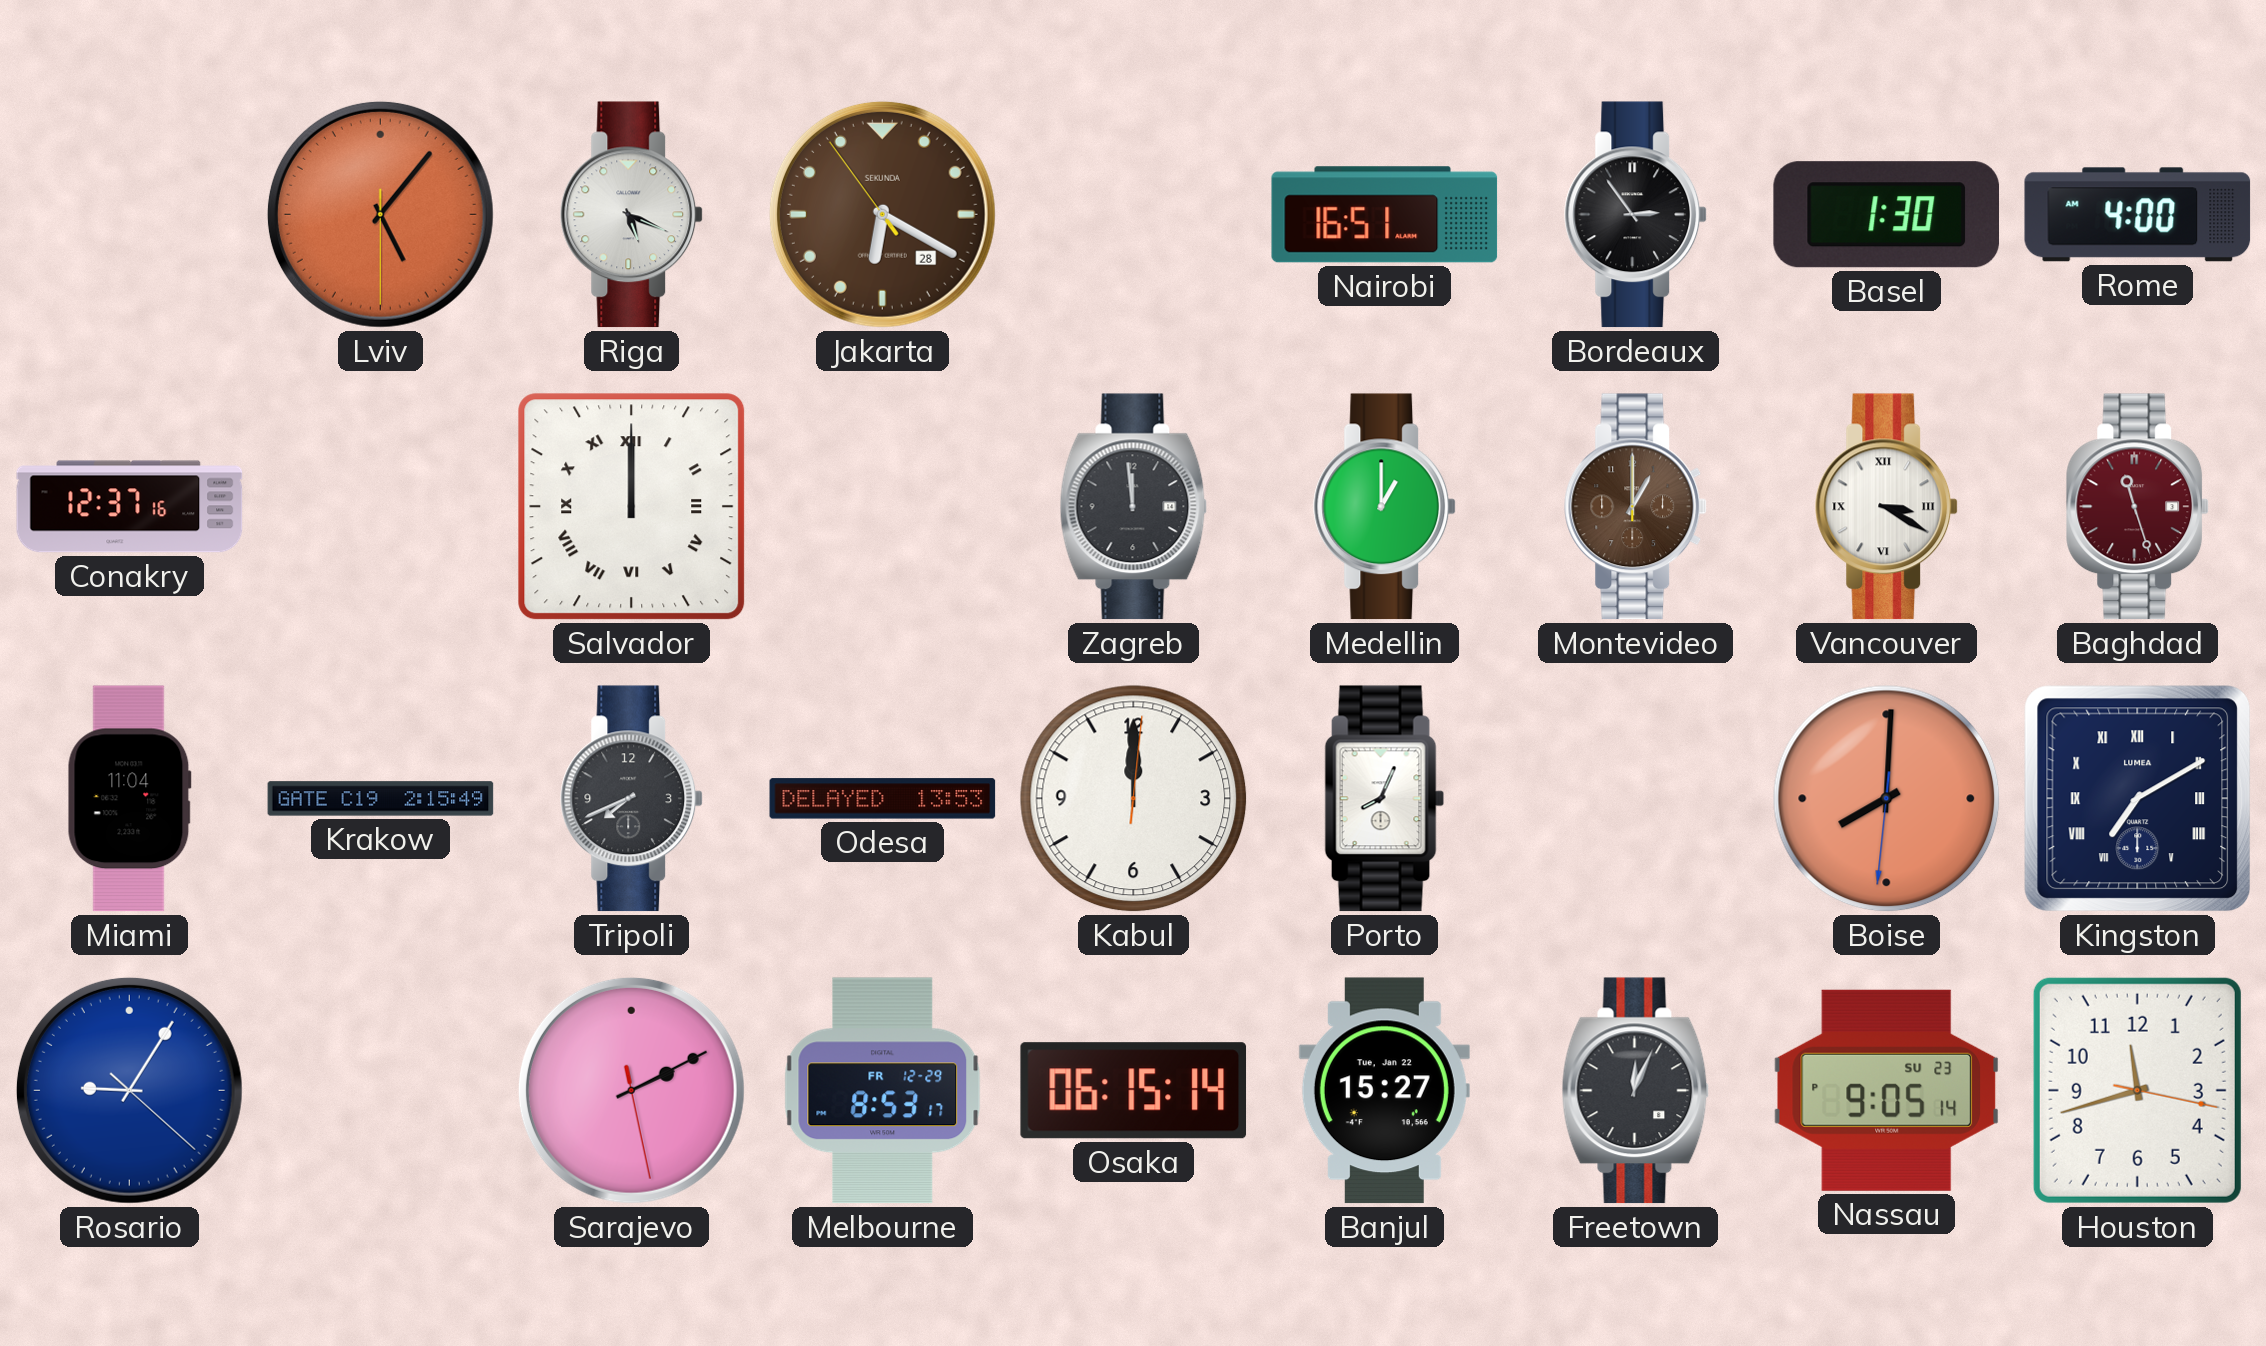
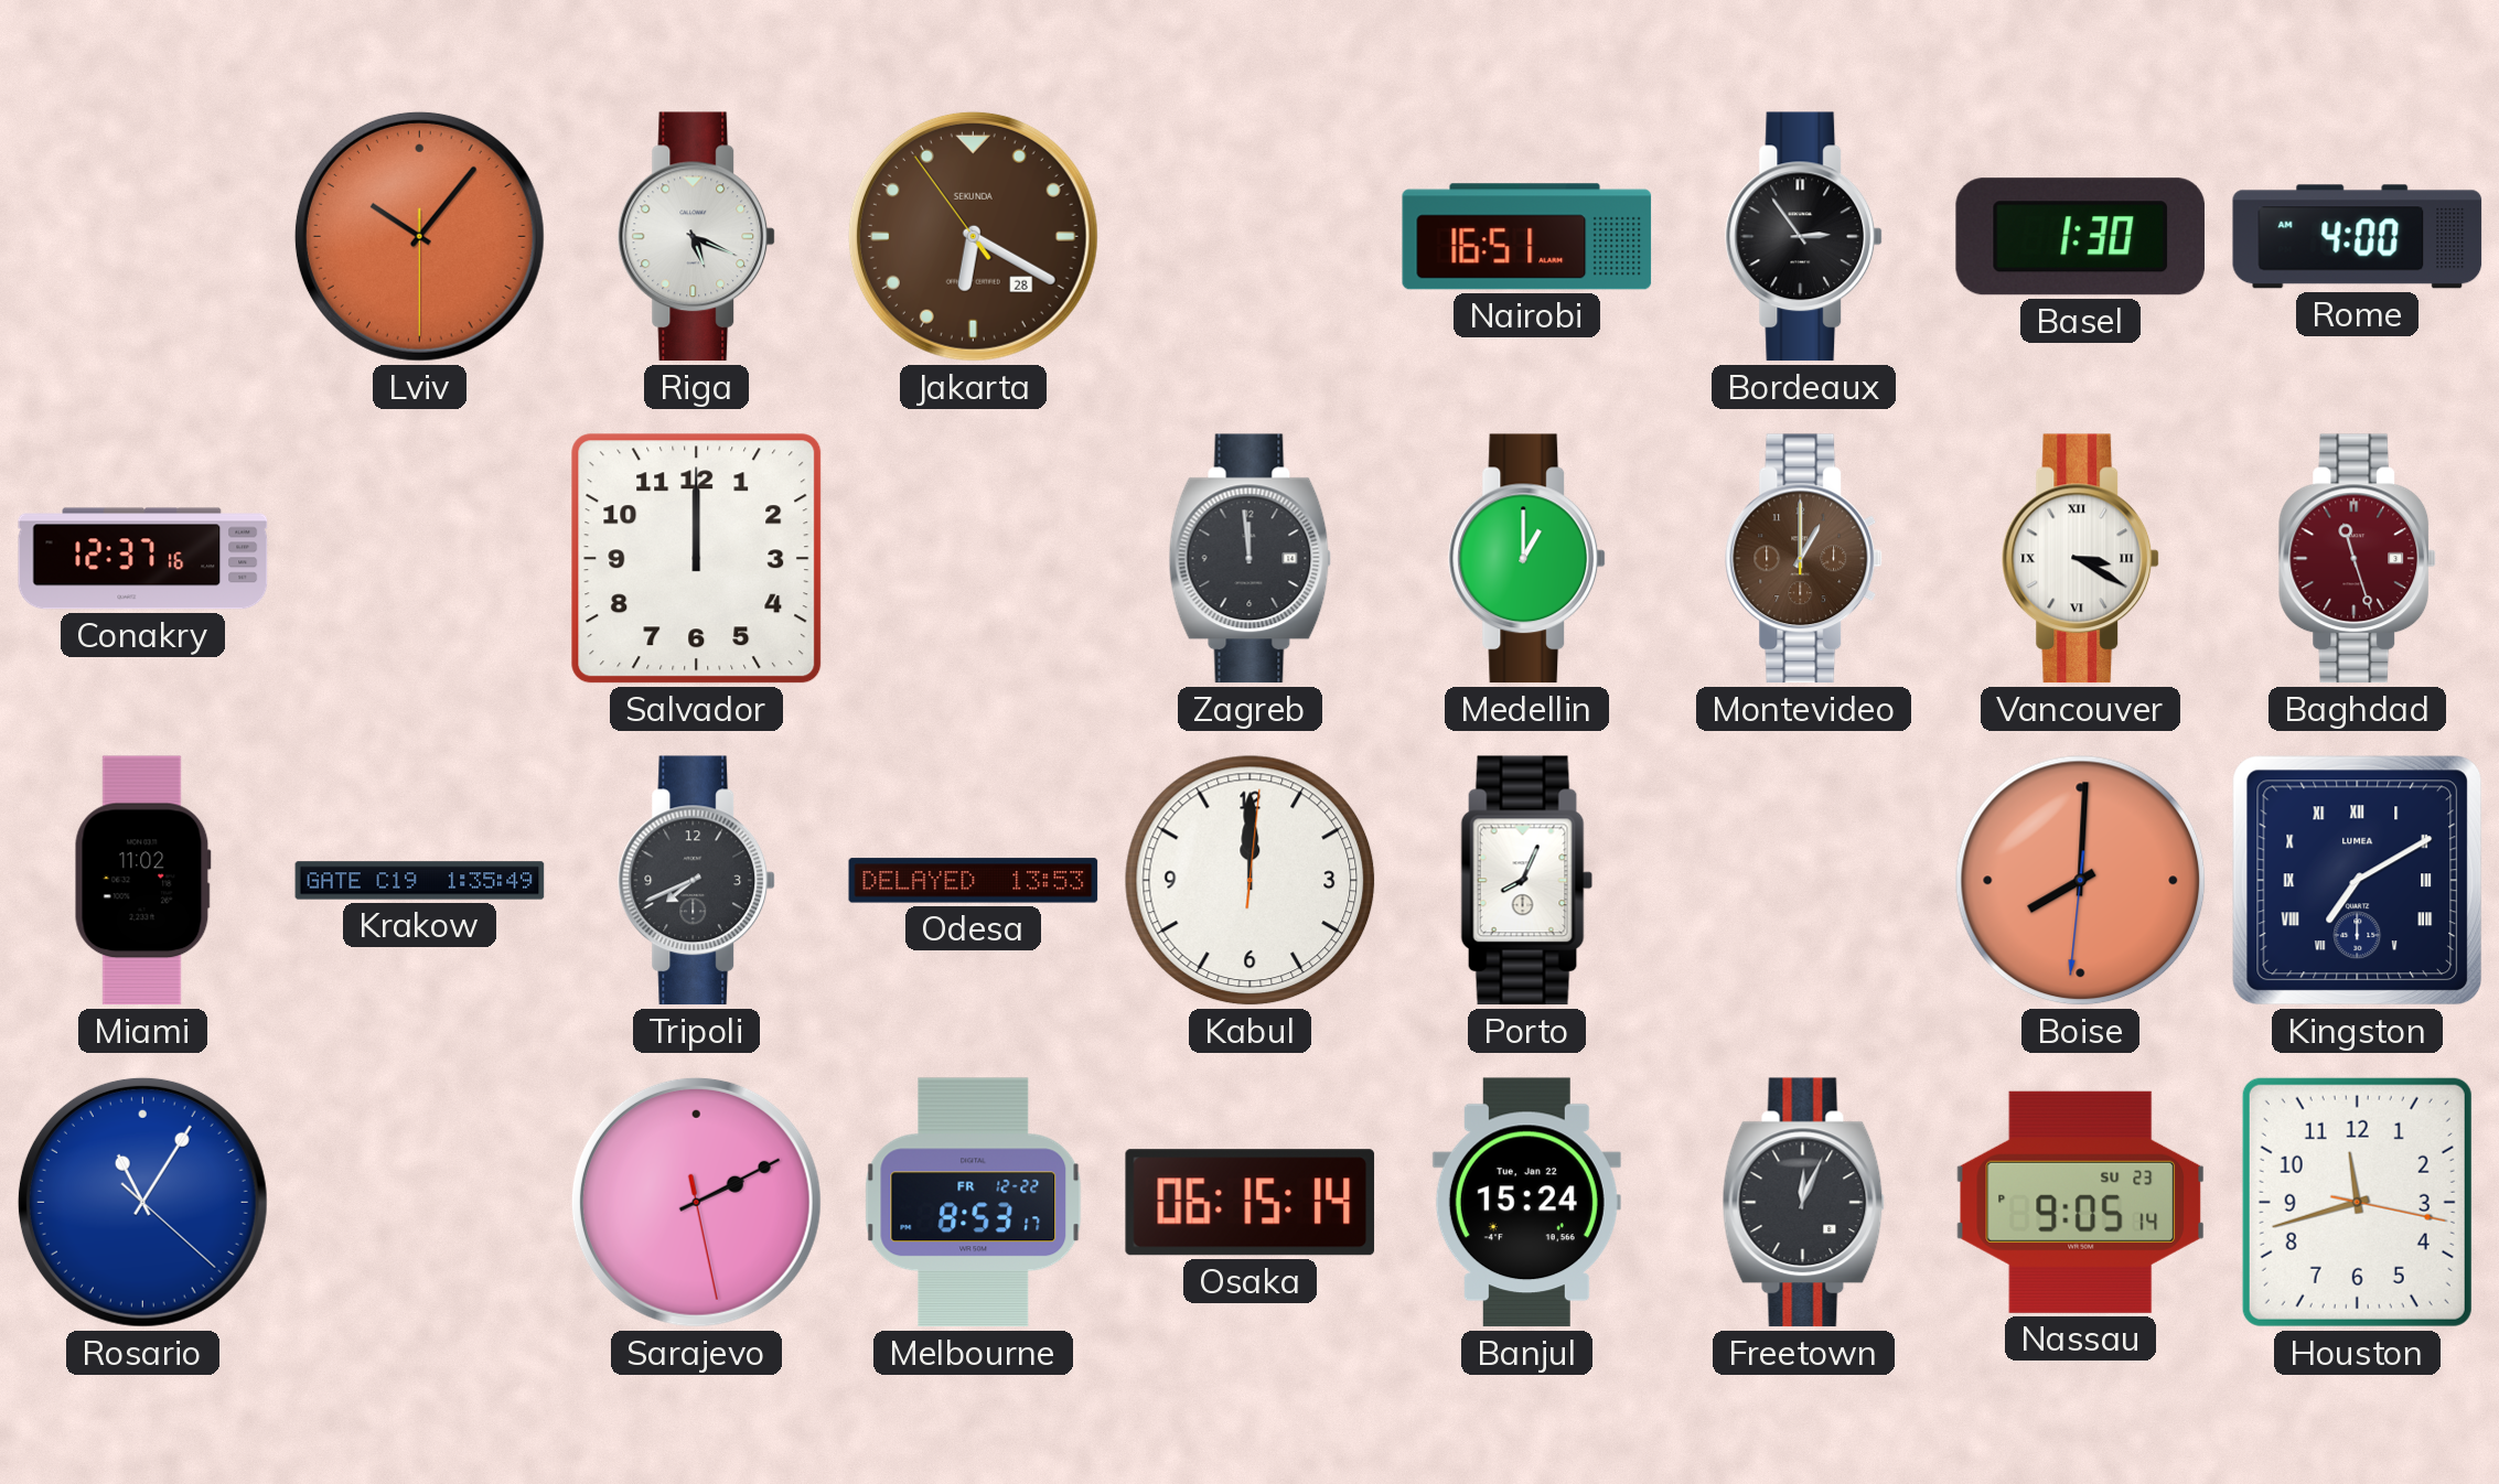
Lviv: 5:06 -> 10:06 (419, 236)
Salvador numerals: Roman -> Arabic (697, 559)
Miami: 11:04 -> 11:02 (142, 881)
Krakow: 2:15 -> 1:35 (420, 881)
Rosario: 9:05 -> 11:05 (142, 1202)
Melbourne date: FR 12-29 -> FR 12-22 (974, 1203)
Banjul: 15:27 -> 15:24 (1526, 1203)
